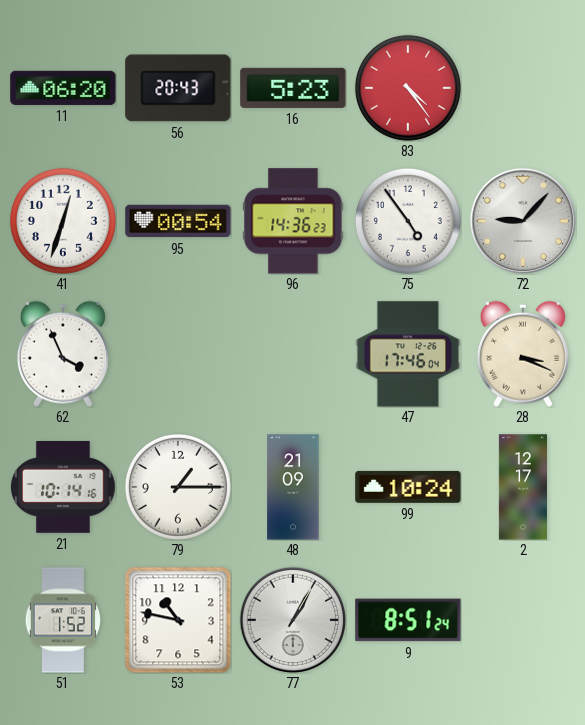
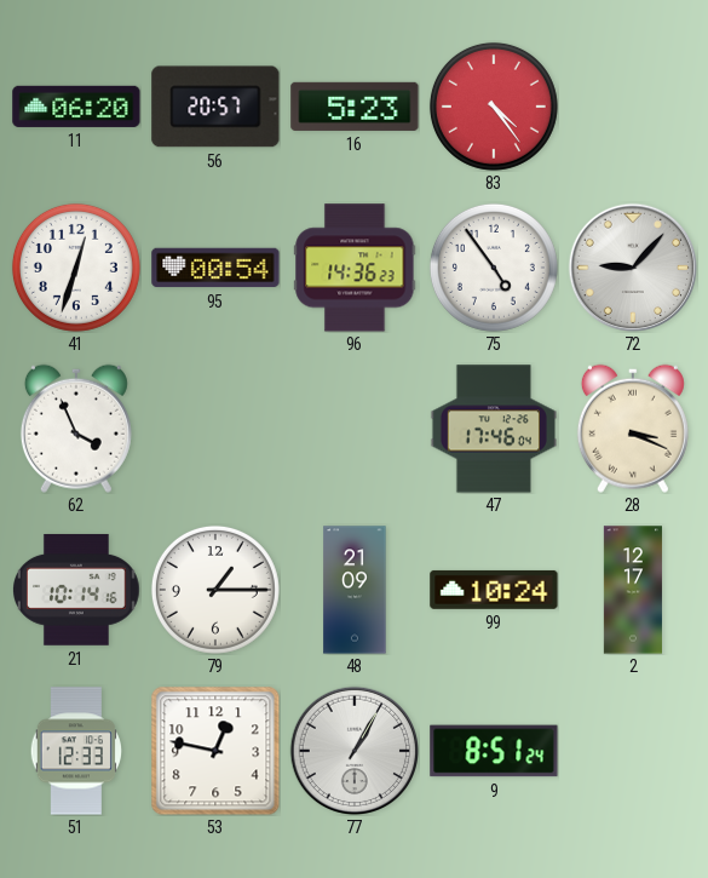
56: 20:43 -> 20:57 (215, 107)
51: 1:52 -> 12:33 (75, 751)
53: 10:47 -> 12:47 (215, 751)
